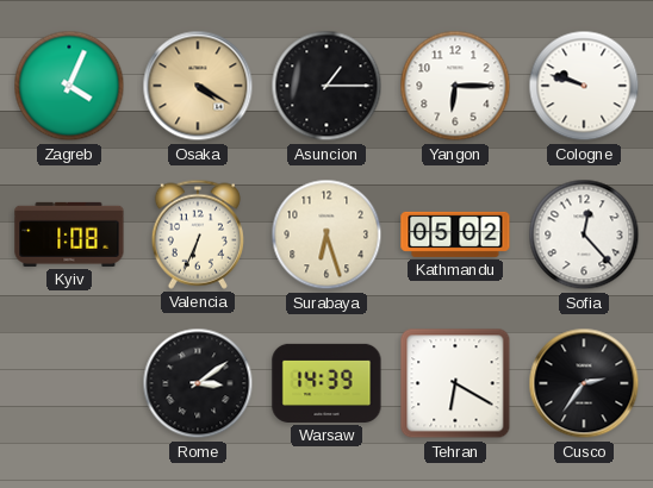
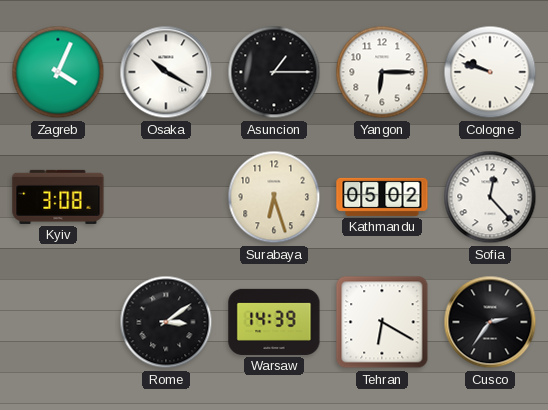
Osaka: 4:20 -> 10:20 (166, 72)
Osaka dial: champagne -> white (166, 72)
Kyiv: 1:08 -> 3:08 (58, 197)
Valencia: 6:34 -> none (198, 234)
